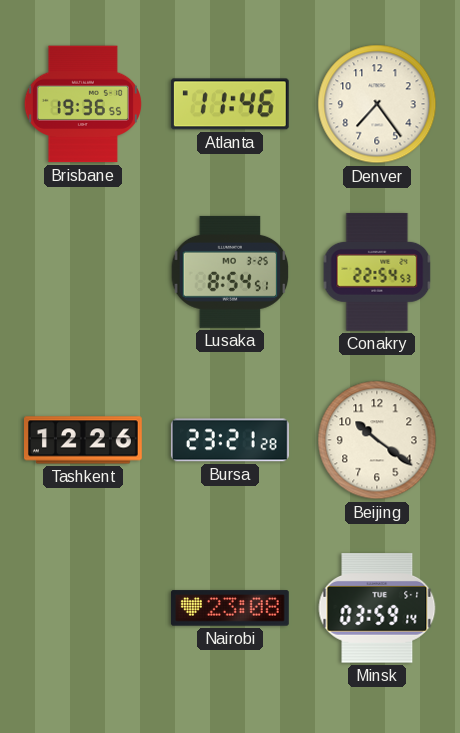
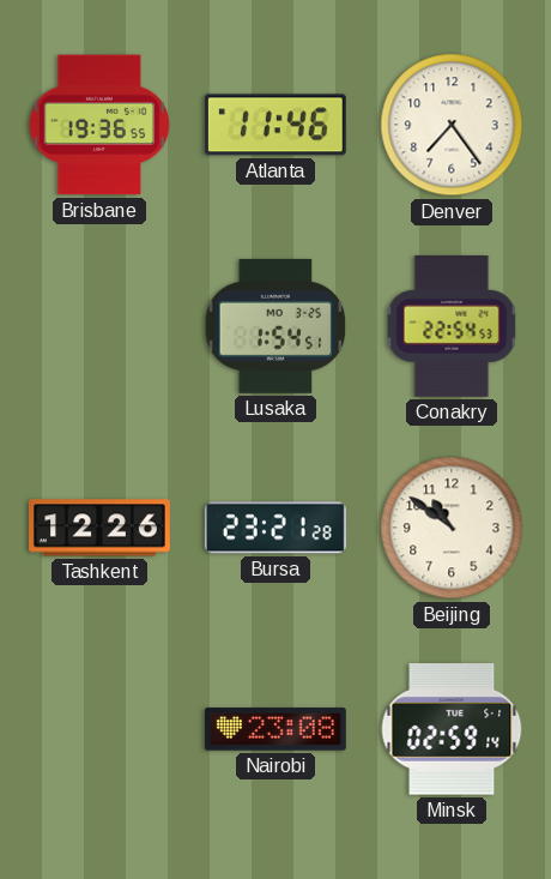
Lusaka: 8:54 -> 1:54 (275, 326)
Beijing: 10:21 -> 10:51 (452, 528)
Minsk: 03:59 -> 02:59 (452, 729)
